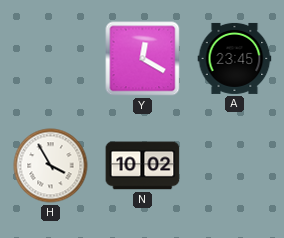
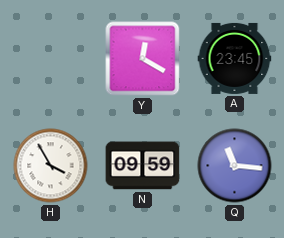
N: 10:02 -> 09:59 (143, 166)
Q: none -> 11:16 (235, 166)
